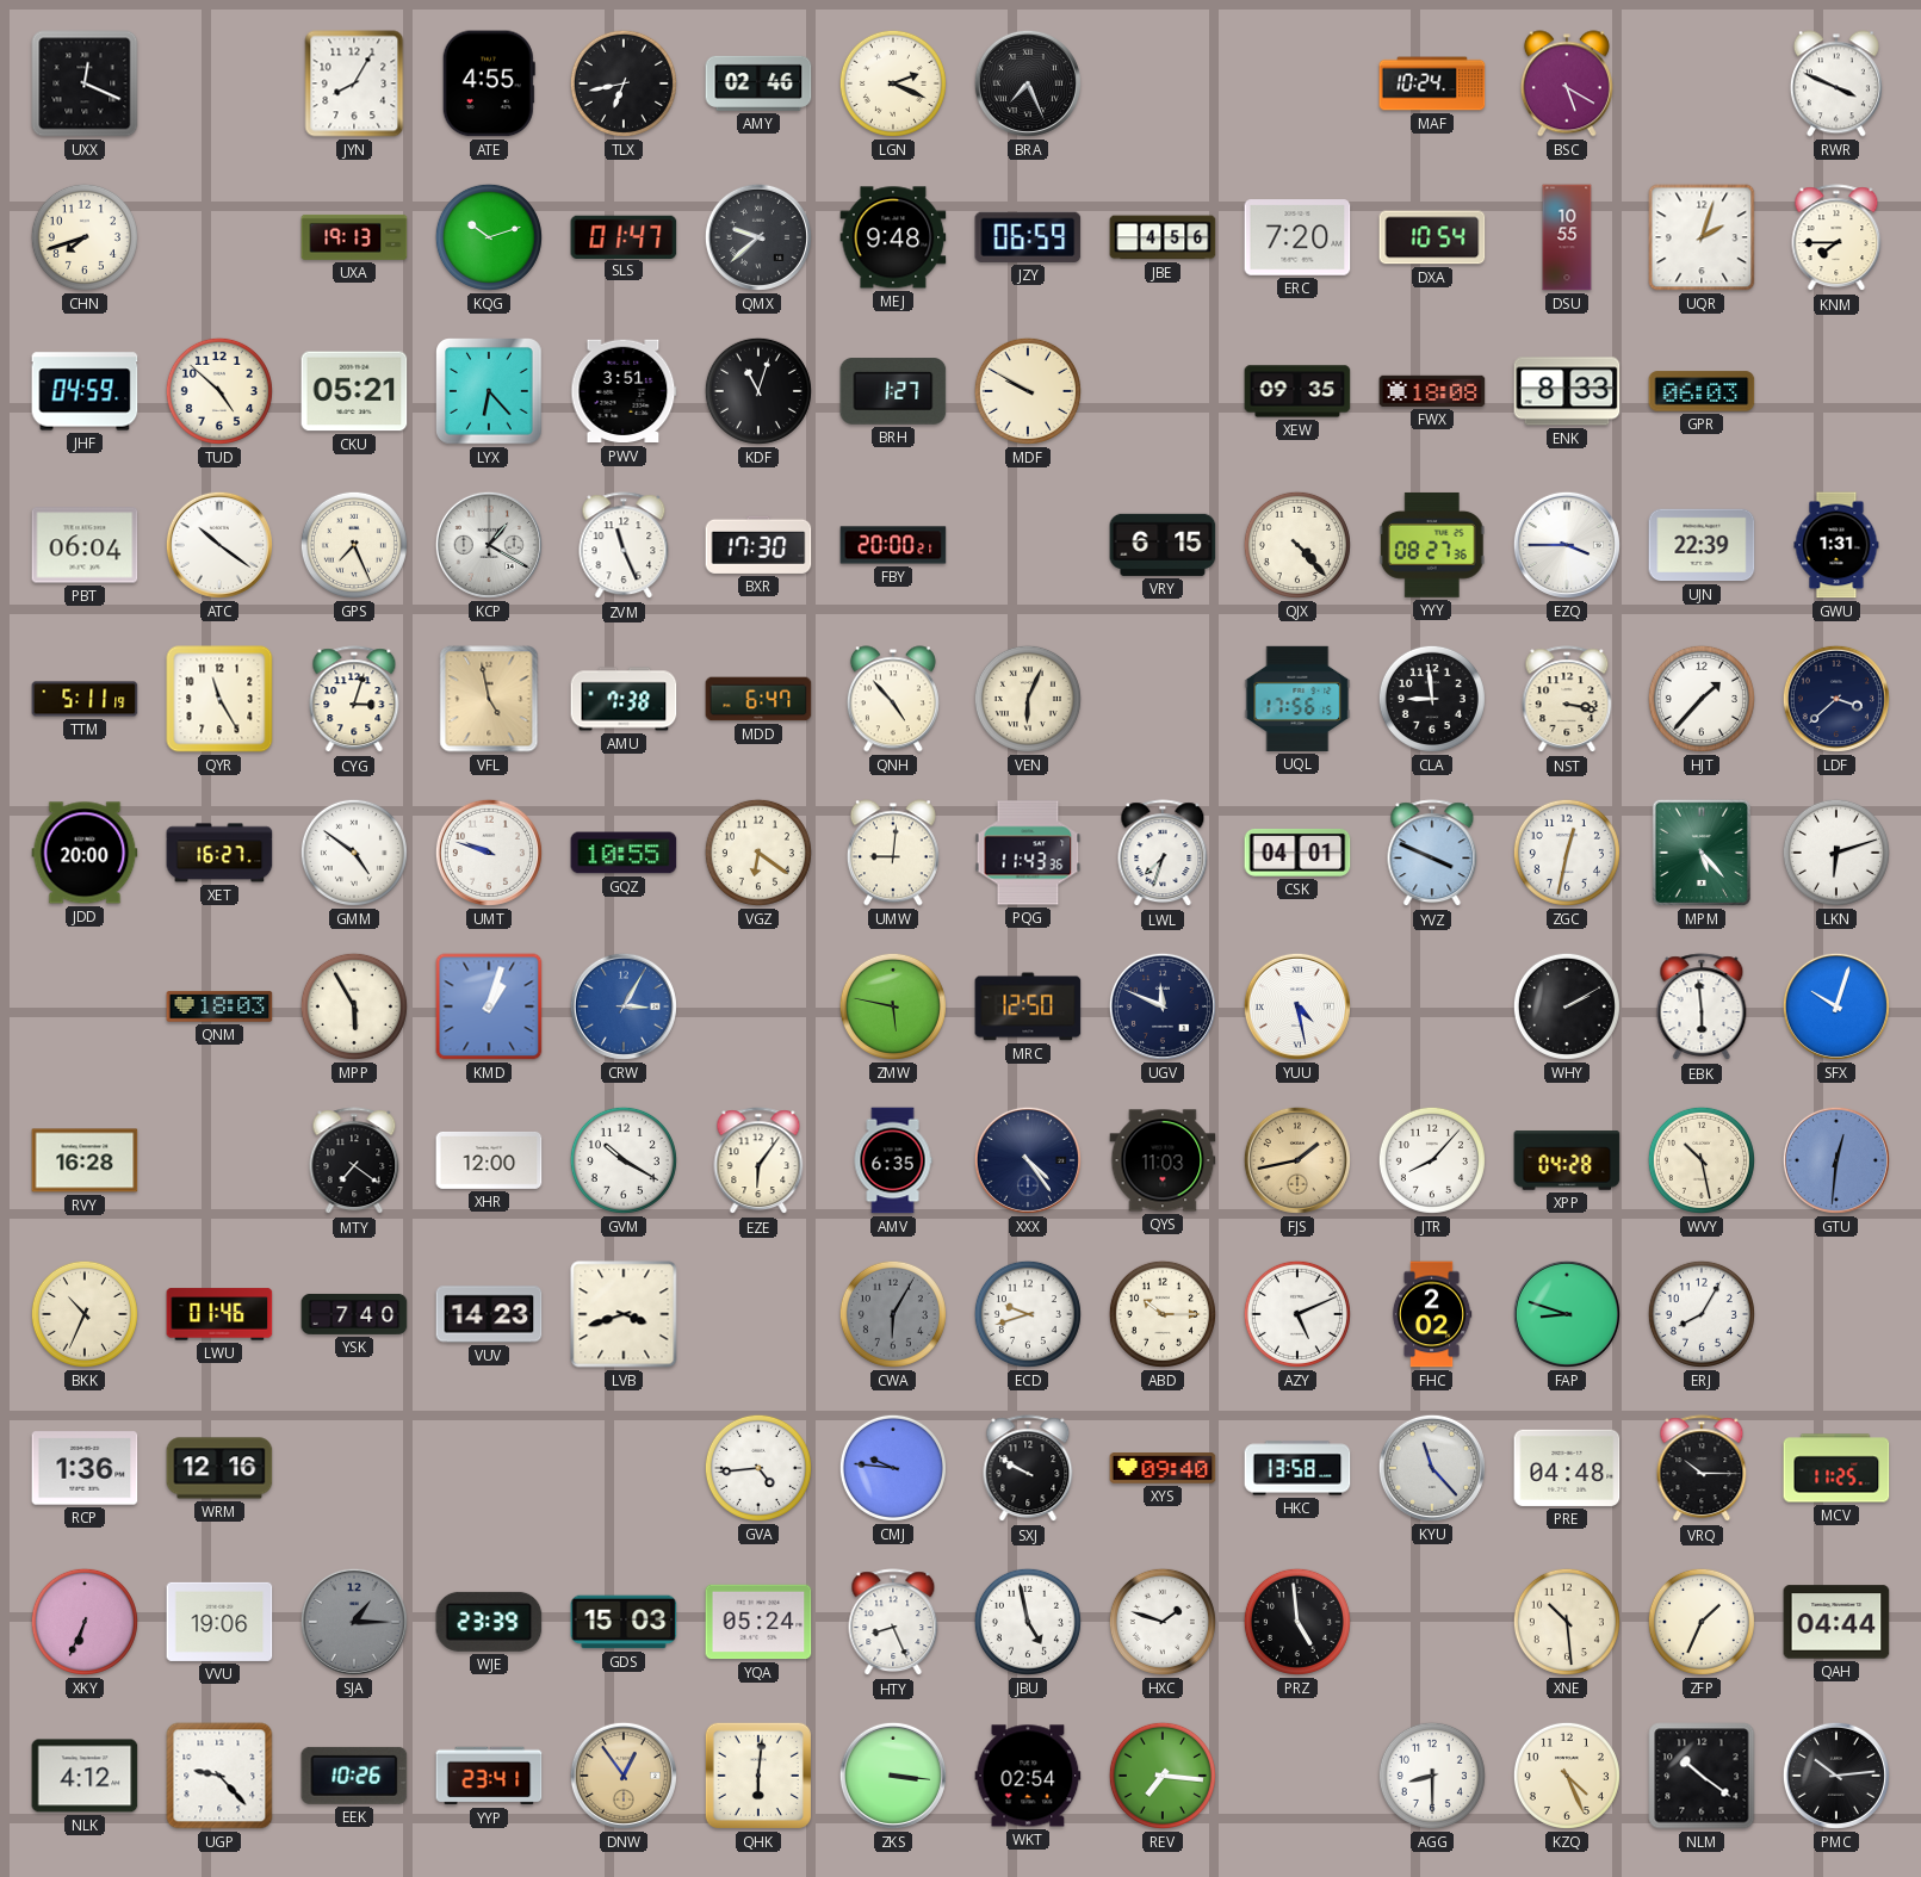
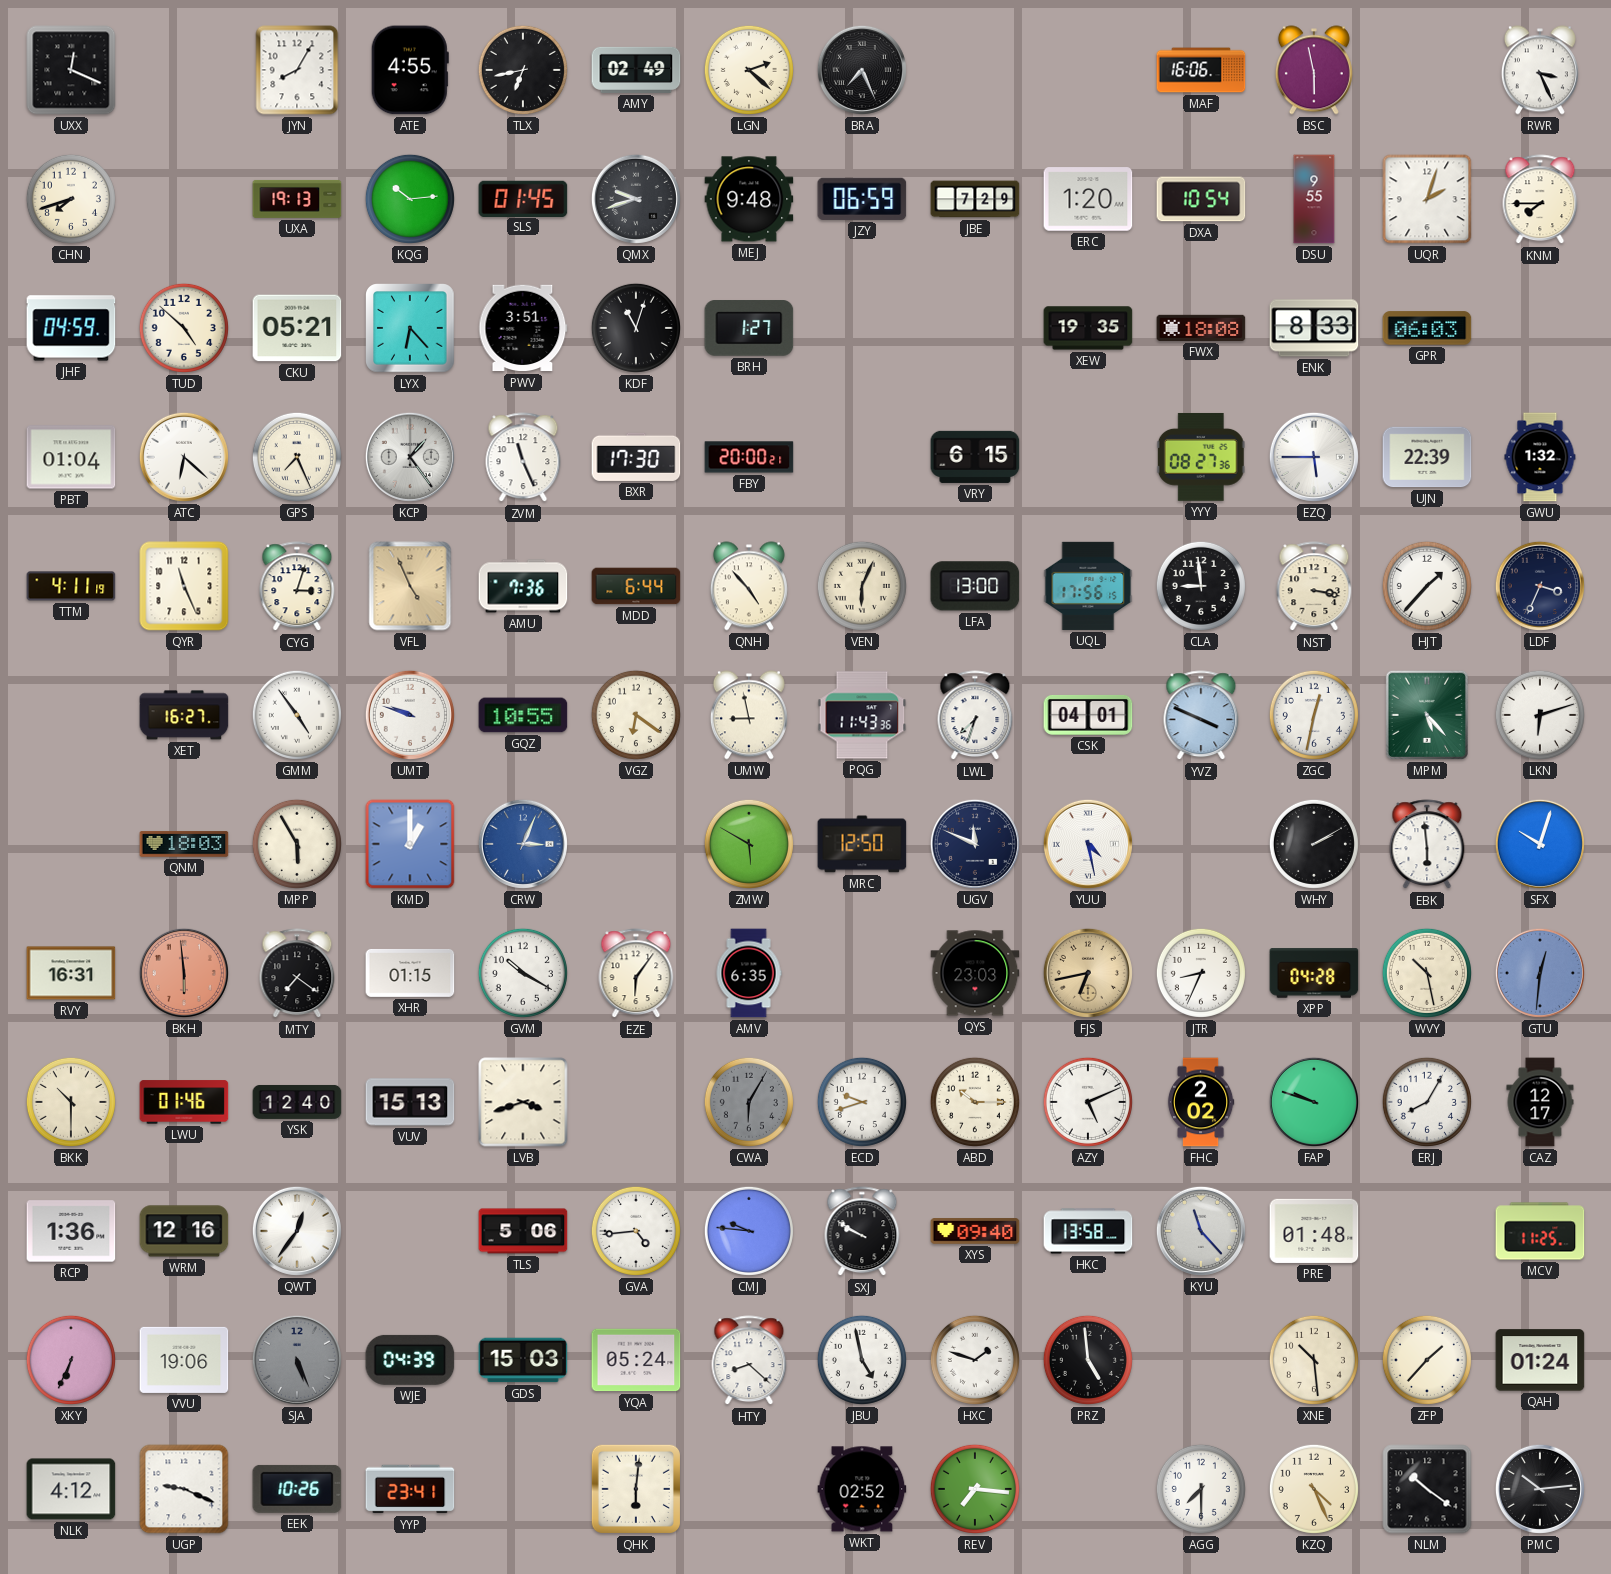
AMY: 02:46 -> 02:49 (636, 70)
LGN: 2:19 -> 2:22 (749, 70)
MAF: 10:24 -> 16:06 (1201, 70)
BSC: 5:20 -> 5:58 (1314, 70)
RWR: 3:49 -> 3:26 (1540, 70)
KQG: 10:12 -> 10:14 (410, 199)
SLS: 01:47 -> 01:45 (523, 198)
QMX: 9:38 -> 9:42 (636, 199)
JBE: 4:56 -> 7:29 (975, 199)
ERC: 7:20 -> 1:20 (1088, 199)
DSU: 10:55 -> 9:55 (1314, 199)
MDF: 9:50 -> none (1028, 391)
XEW: 09:35 -> 19:35 (1088, 328)
PBT: 06:04 -> 01:04 (71, 457)
ATC: 10:21 -> 6:22 (184, 457)
KCP: 1:20 -> 1:24 (410, 457)
QJX: 4:23 -> none (1297, 545)
EZQ: 3:45 -> 5:45 (1314, 457)
GWU: 1:31 -> 1:32 (1540, 457)
TTM: 5:11 -> 4:11 (71, 586)
QYR: 11:25 -> 11:26 (184, 586)
VFL: 4:58 -> 4:56 (410, 586)
AMU: 7:38 -> 7:36 (523, 586)
MDD: 6:47 -> 6:44 (636, 586)
LFA: none -> 13:00 (975, 586)
LDF: 3:38 -> 3:34 (1540, 586)
JDD: 20:00 -> none (85, 853)
GMM: 4:51 -> 4:54 (297, 715)
UMW: 9:01 -> 8:58 (749, 715)
KMD: 1:03 -> 1:00 (410, 844)
CRW: 3:05 -> 3:04 (523, 844)
ZMW: 5:47 -> 5:50 (749, 844)
RVY: 16:28 -> 16:31 (71, 973)
BKH: none -> 5:59 (184, 973)
XHR: 12:00 -> 01:15 (410, 973)
XXX: 4:24 -> none (1028, 1160)
QYS: 11:03 -> 23:03 (975, 973)
FJS: 1:43 -> 6:43 (1088, 973)
JTR: 8:07 -> 8:34 (1201, 973)
BKK: 10:34 -> 10:30 (71, 1102)
YSK: 7:40 -> 12:40 (297, 1102)
VUV: 14:23 -> 15:13 (410, 1102)
FAP: 8:48 -> 9:48 (1314, 1102)
CAZ: none -> 12:17 (1540, 1102)
QWT: none -> 12:36 (297, 1231)
TLS: none -> 5:06 (523, 1231)
PRE: 04:48 -> 01:48 (1314, 1231)
VRQ: 10:15 -> none (1702, 1469)
SJA: 1:15 -> 5:26 (297, 1360)
WJE: 23:39 -> 04:39 (410, 1360)
HTY: 8:26 -> 8:22 (749, 1361)
ZFP: 1:34 -> 1:37 (1427, 1360)
QAH: 04:44 -> 01:24 (1540, 1360)
UGP: 9:23 -> 9:19 (184, 1489)
DNW: 12:54 -> none (624, 1776)
ZKS: 3:16 -> none (893, 1776)
WKT: 02:54 -> 02:52 (862, 1489)
AGG: 8:30 -> 7:30 (1201, 1489)
